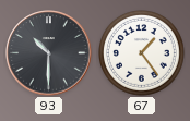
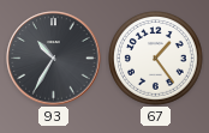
93: 10:30 -> 10:35 (54, 59)
